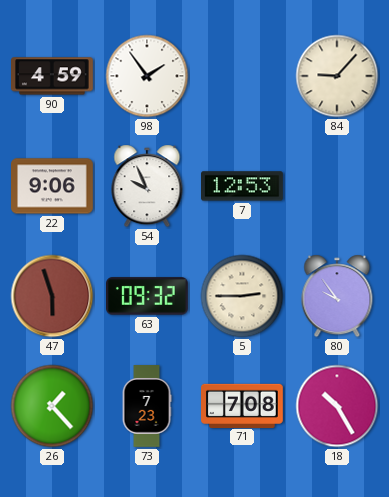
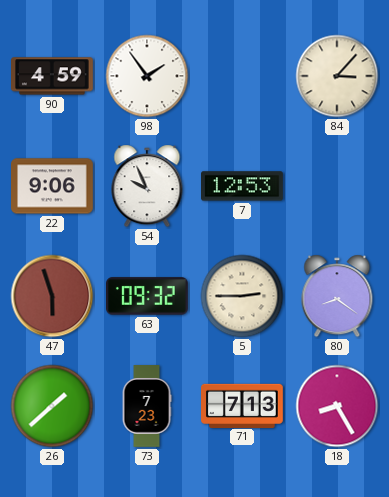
84: 9:07 -> 3:07 (337, 76)
80: 9:54 -> 8:21 (337, 296)
26: 1:23 -> 1:38 (52, 406)
71: 7:08 -> 7:13 (243, 405)
18: 10:25 -> 8:25 (337, 406)
